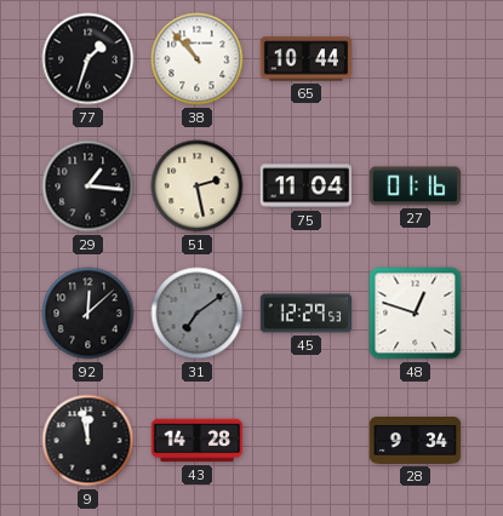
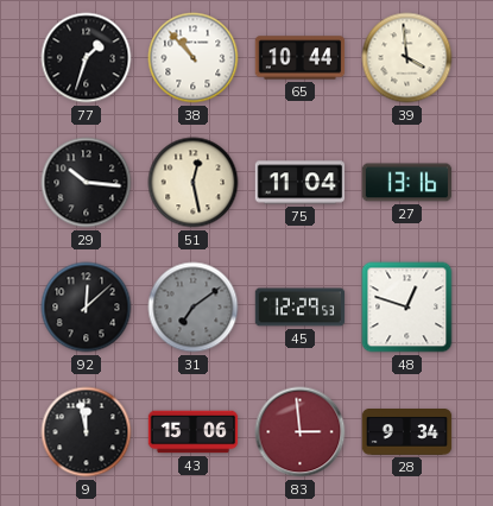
39: none -> 3:59 (407, 58)
29: 1:16 -> 10:16 (87, 183)
51: 2:28 -> 12:28 (194, 183)
27: 01:16 -> 13:16 (407, 183)
43: 14:28 -> 15:06 (194, 432)
83: none -> 2:59 (301, 432)
